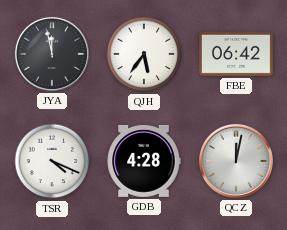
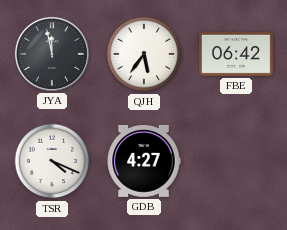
GDB: 4:28 -> 4:27 (144, 161)
QCZ: 12:02 -> none (236, 161)
